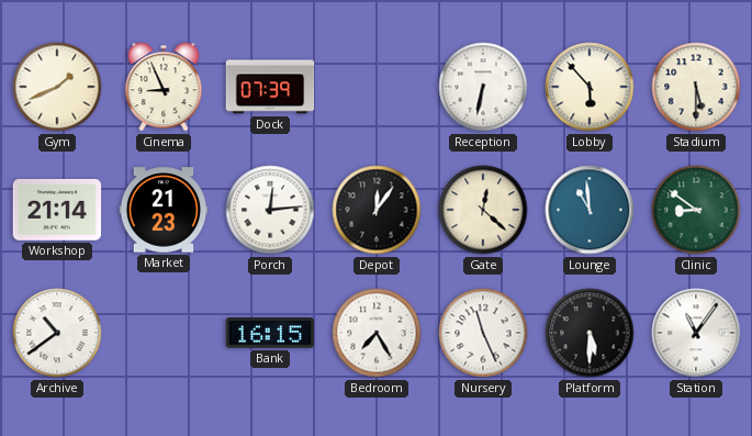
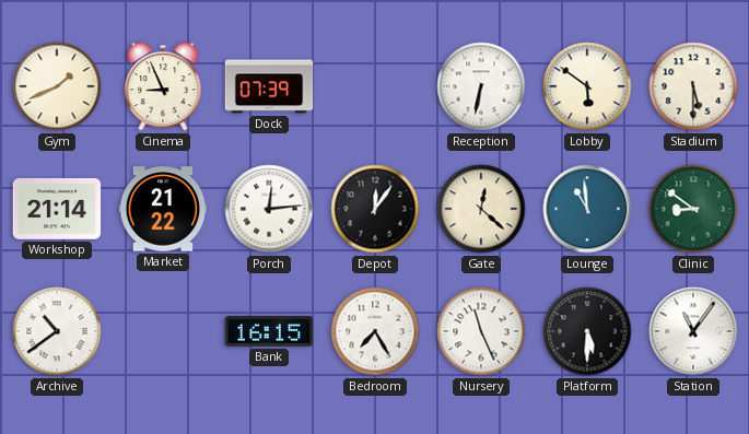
Lobby: 5:53 -> 5:51 (587, 86)
Market: 21:23 -> 21:22 (163, 209)
